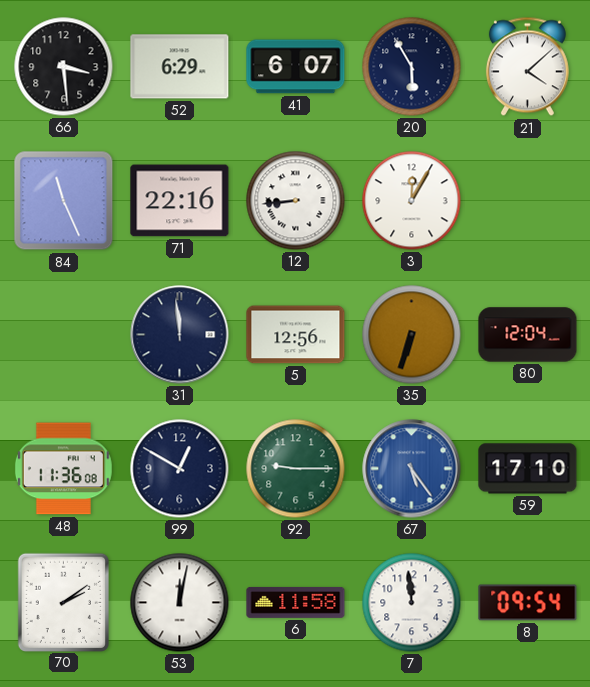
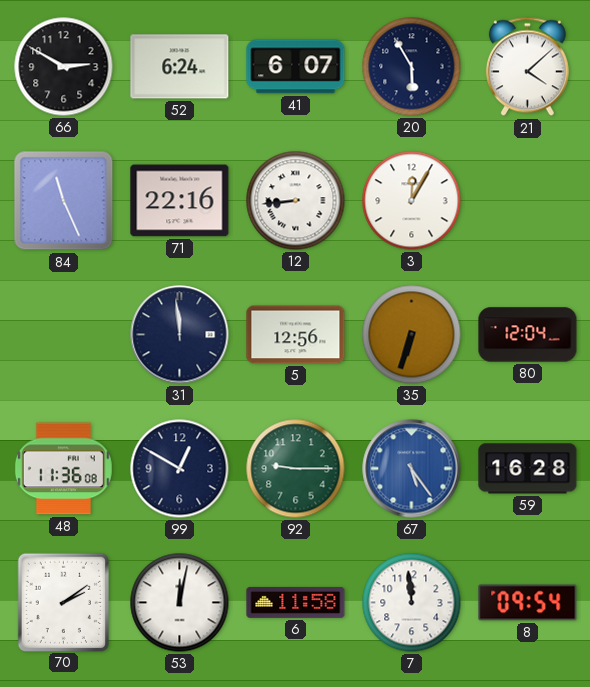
66: 3:29 -> 2:50 (64, 67)
52: 6:29 -> 6:24 (180, 67)
59: 17:10 -> 16:28 (528, 469)
